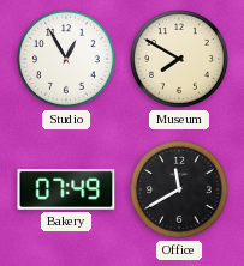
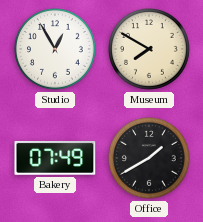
Office: 11:40 -> 1:40 (150, 159)
